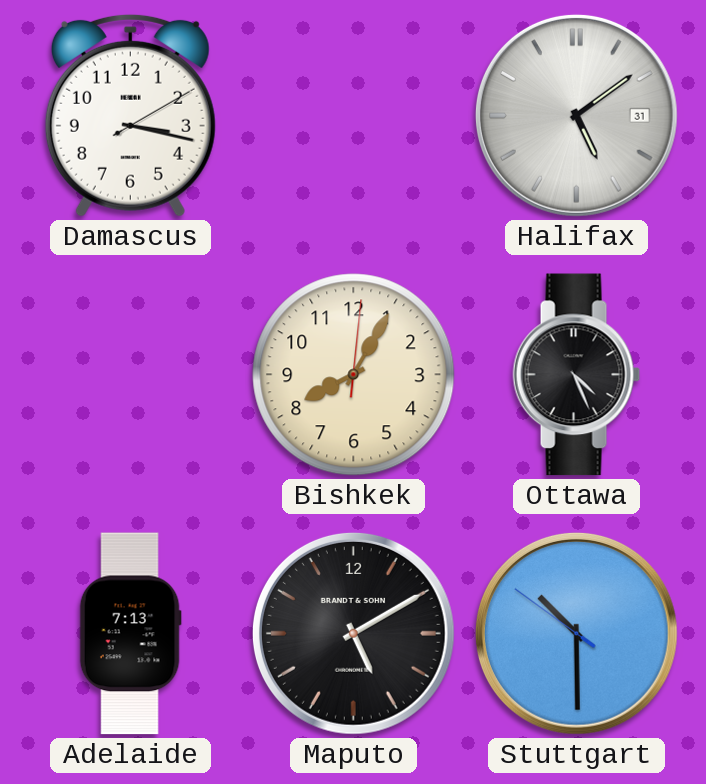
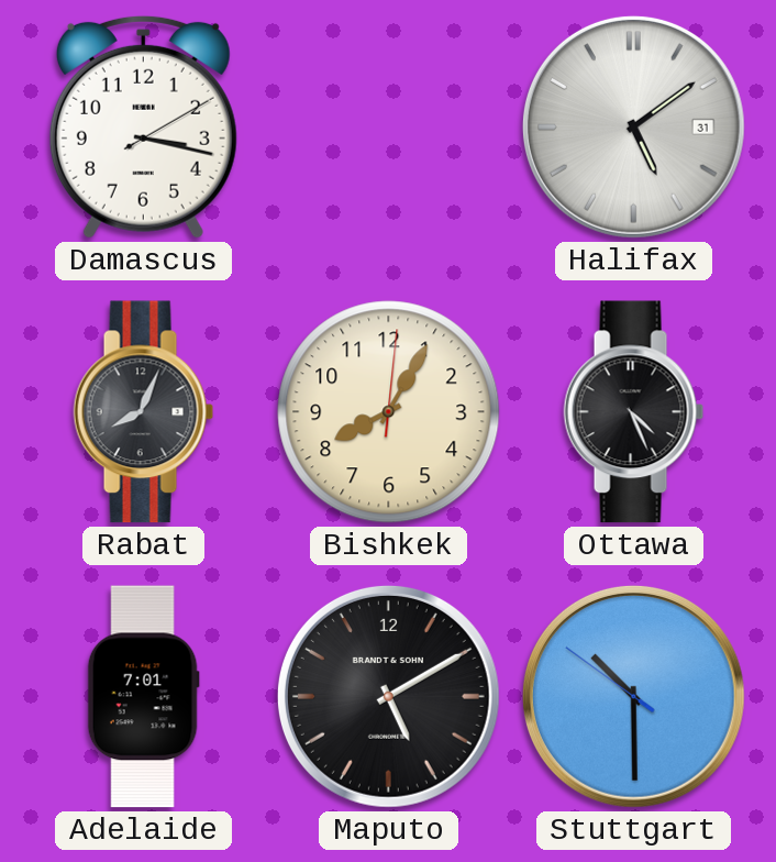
Rabat: none -> 8:04 (144, 412)
Adelaide: 7:13 -> 7:01 (143, 697)
